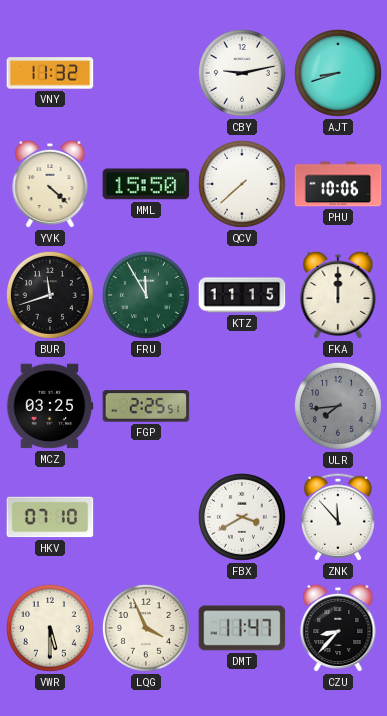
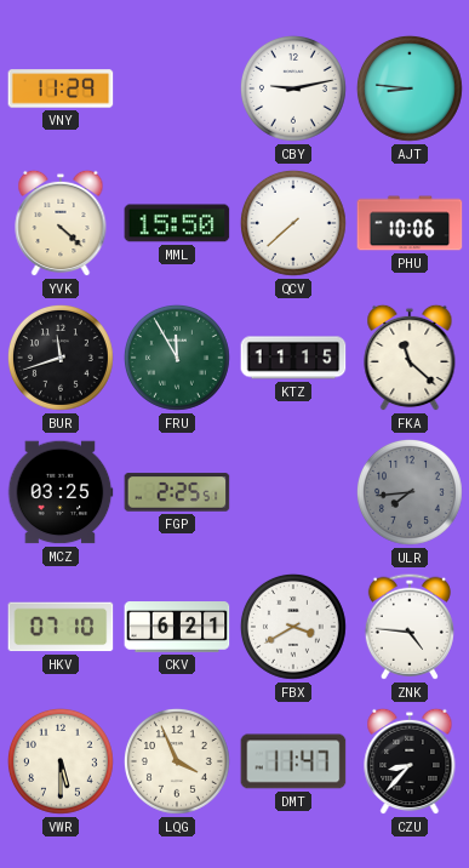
VNY: 11:32 -> 11:29 (61, 88)
AJT: 8:42 -> 8:46 (410, 88)
FKA: 12:00 -> 11:22 (410, 358)
CKV: none -> 6:21 (177, 627)
ZNK: 11:53 -> 4:46 (410, 627)
